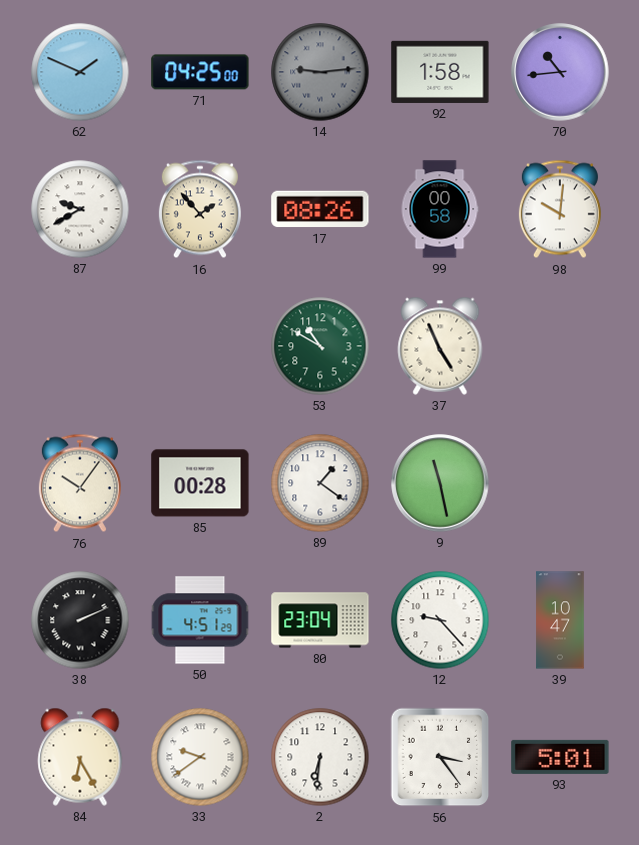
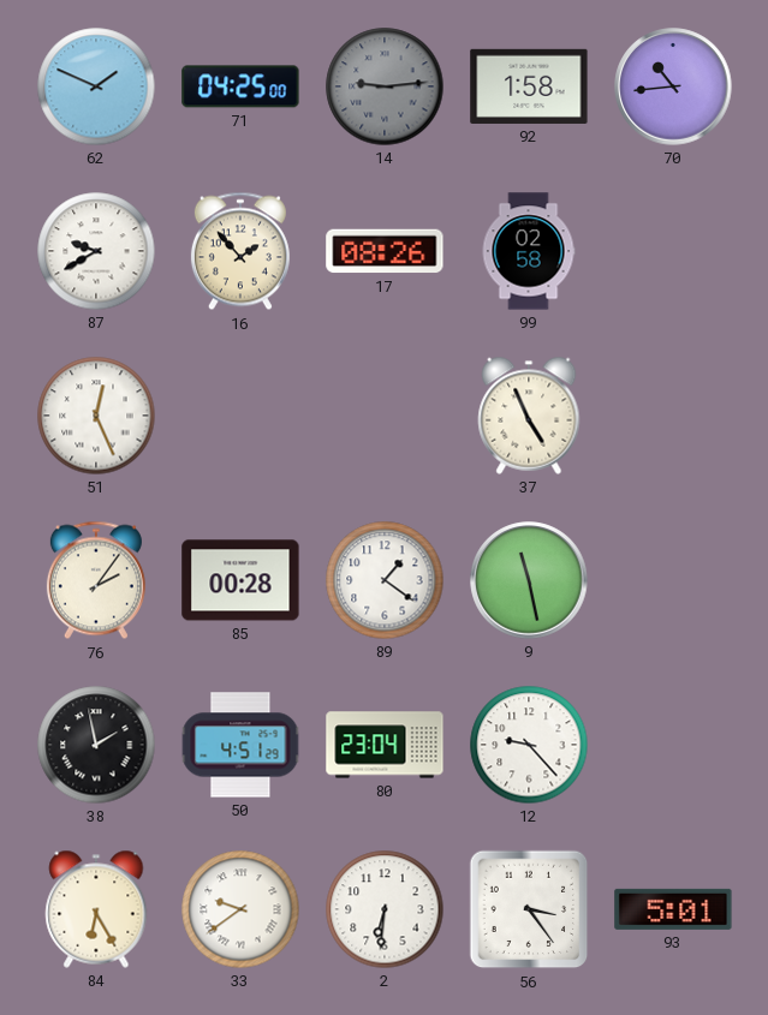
99: 00:58 -> 02:58 (529, 251)
98: 10:01 -> none (560, 209)
51: none -> 12:26 (96, 416)
53: 10:50 -> none (320, 346)
76: 10:06 -> 2:06 (96, 580)
38: 2:11 -> 1:58 (96, 745)
39: 10:47 -> none (560, 620)
